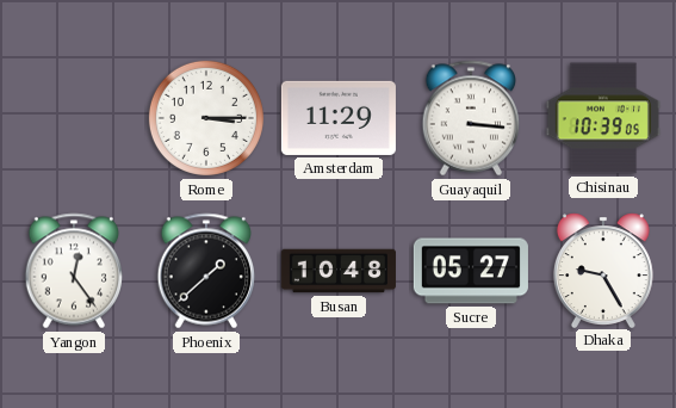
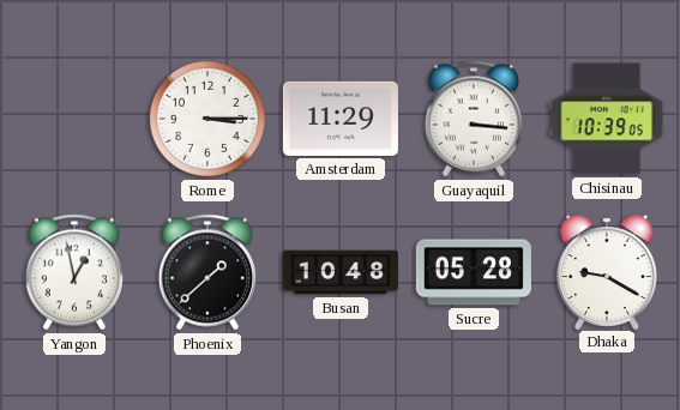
Yangon: 12:24 -> 12:58 (74, 272)
Sucre: 05:27 -> 05:28 (474, 272)
Dhaka: 9:25 -> 9:20 (607, 271)
